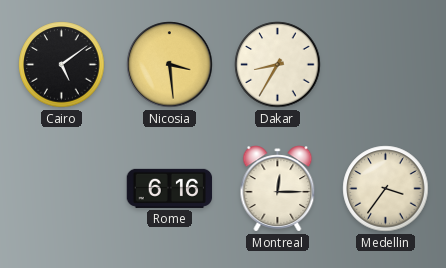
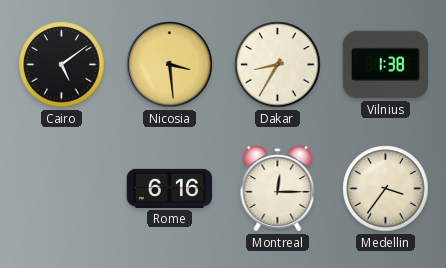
Vilnius: none -> 1:38 (386, 65)
